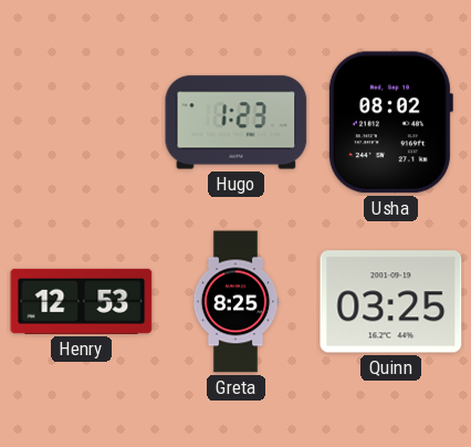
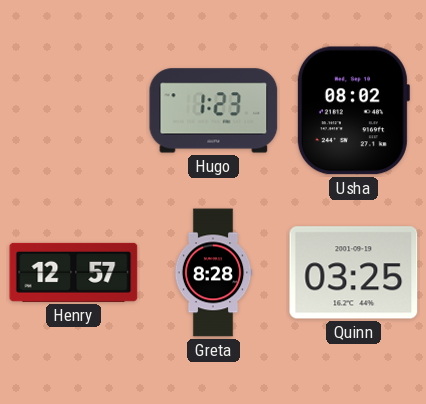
Henry: 12:53 -> 12:57 (74, 272)
Greta: 8:25 -> 8:28 (213, 273)
